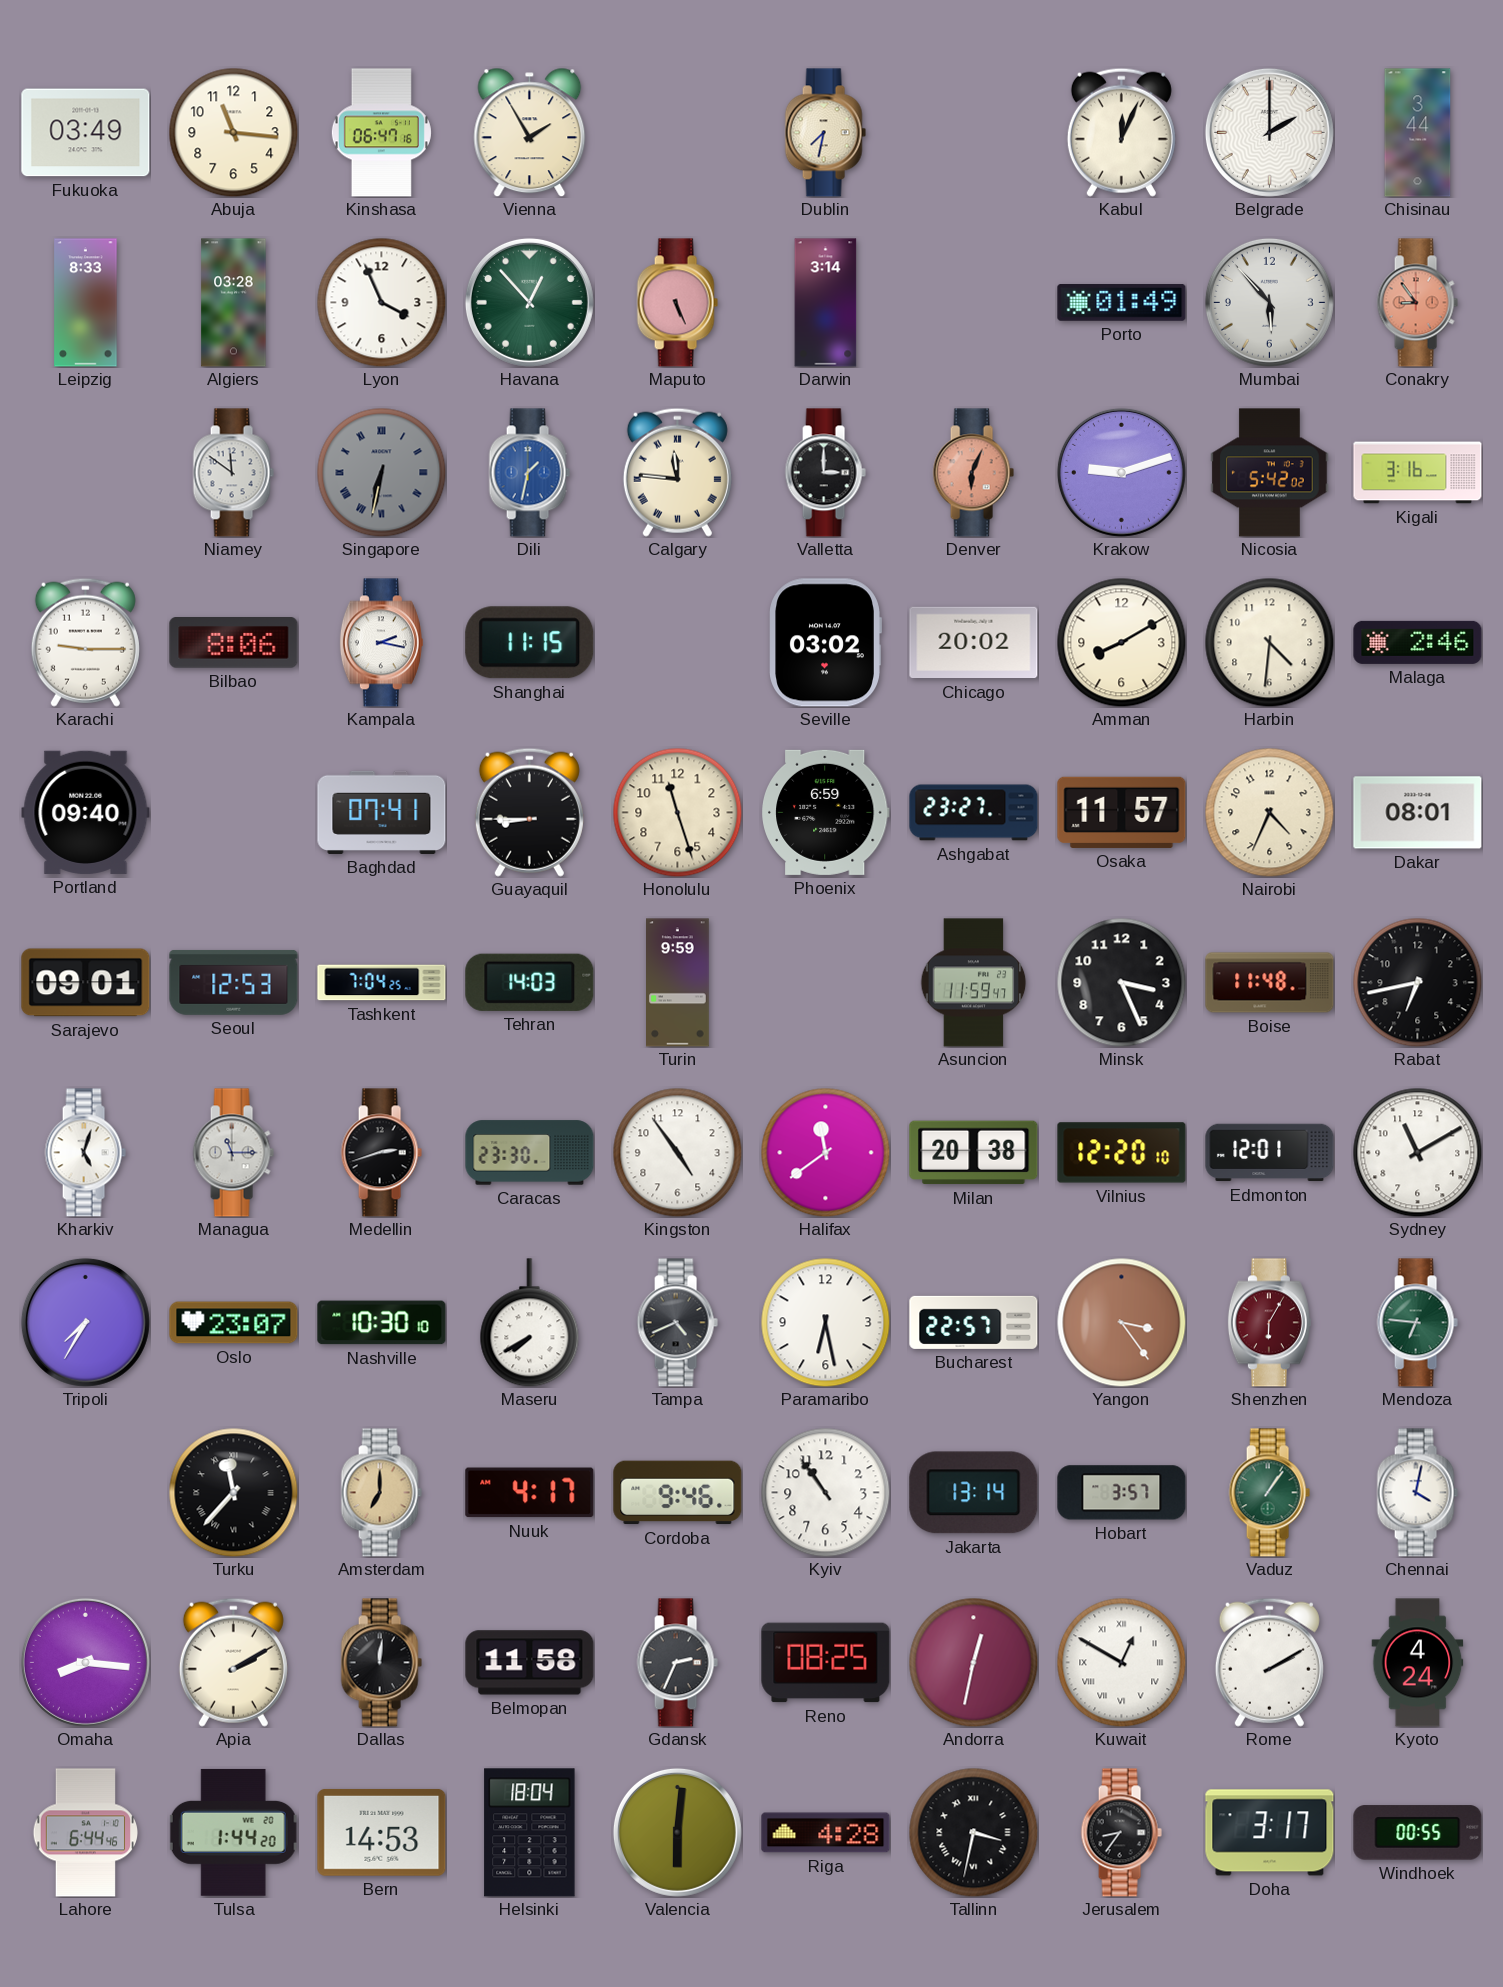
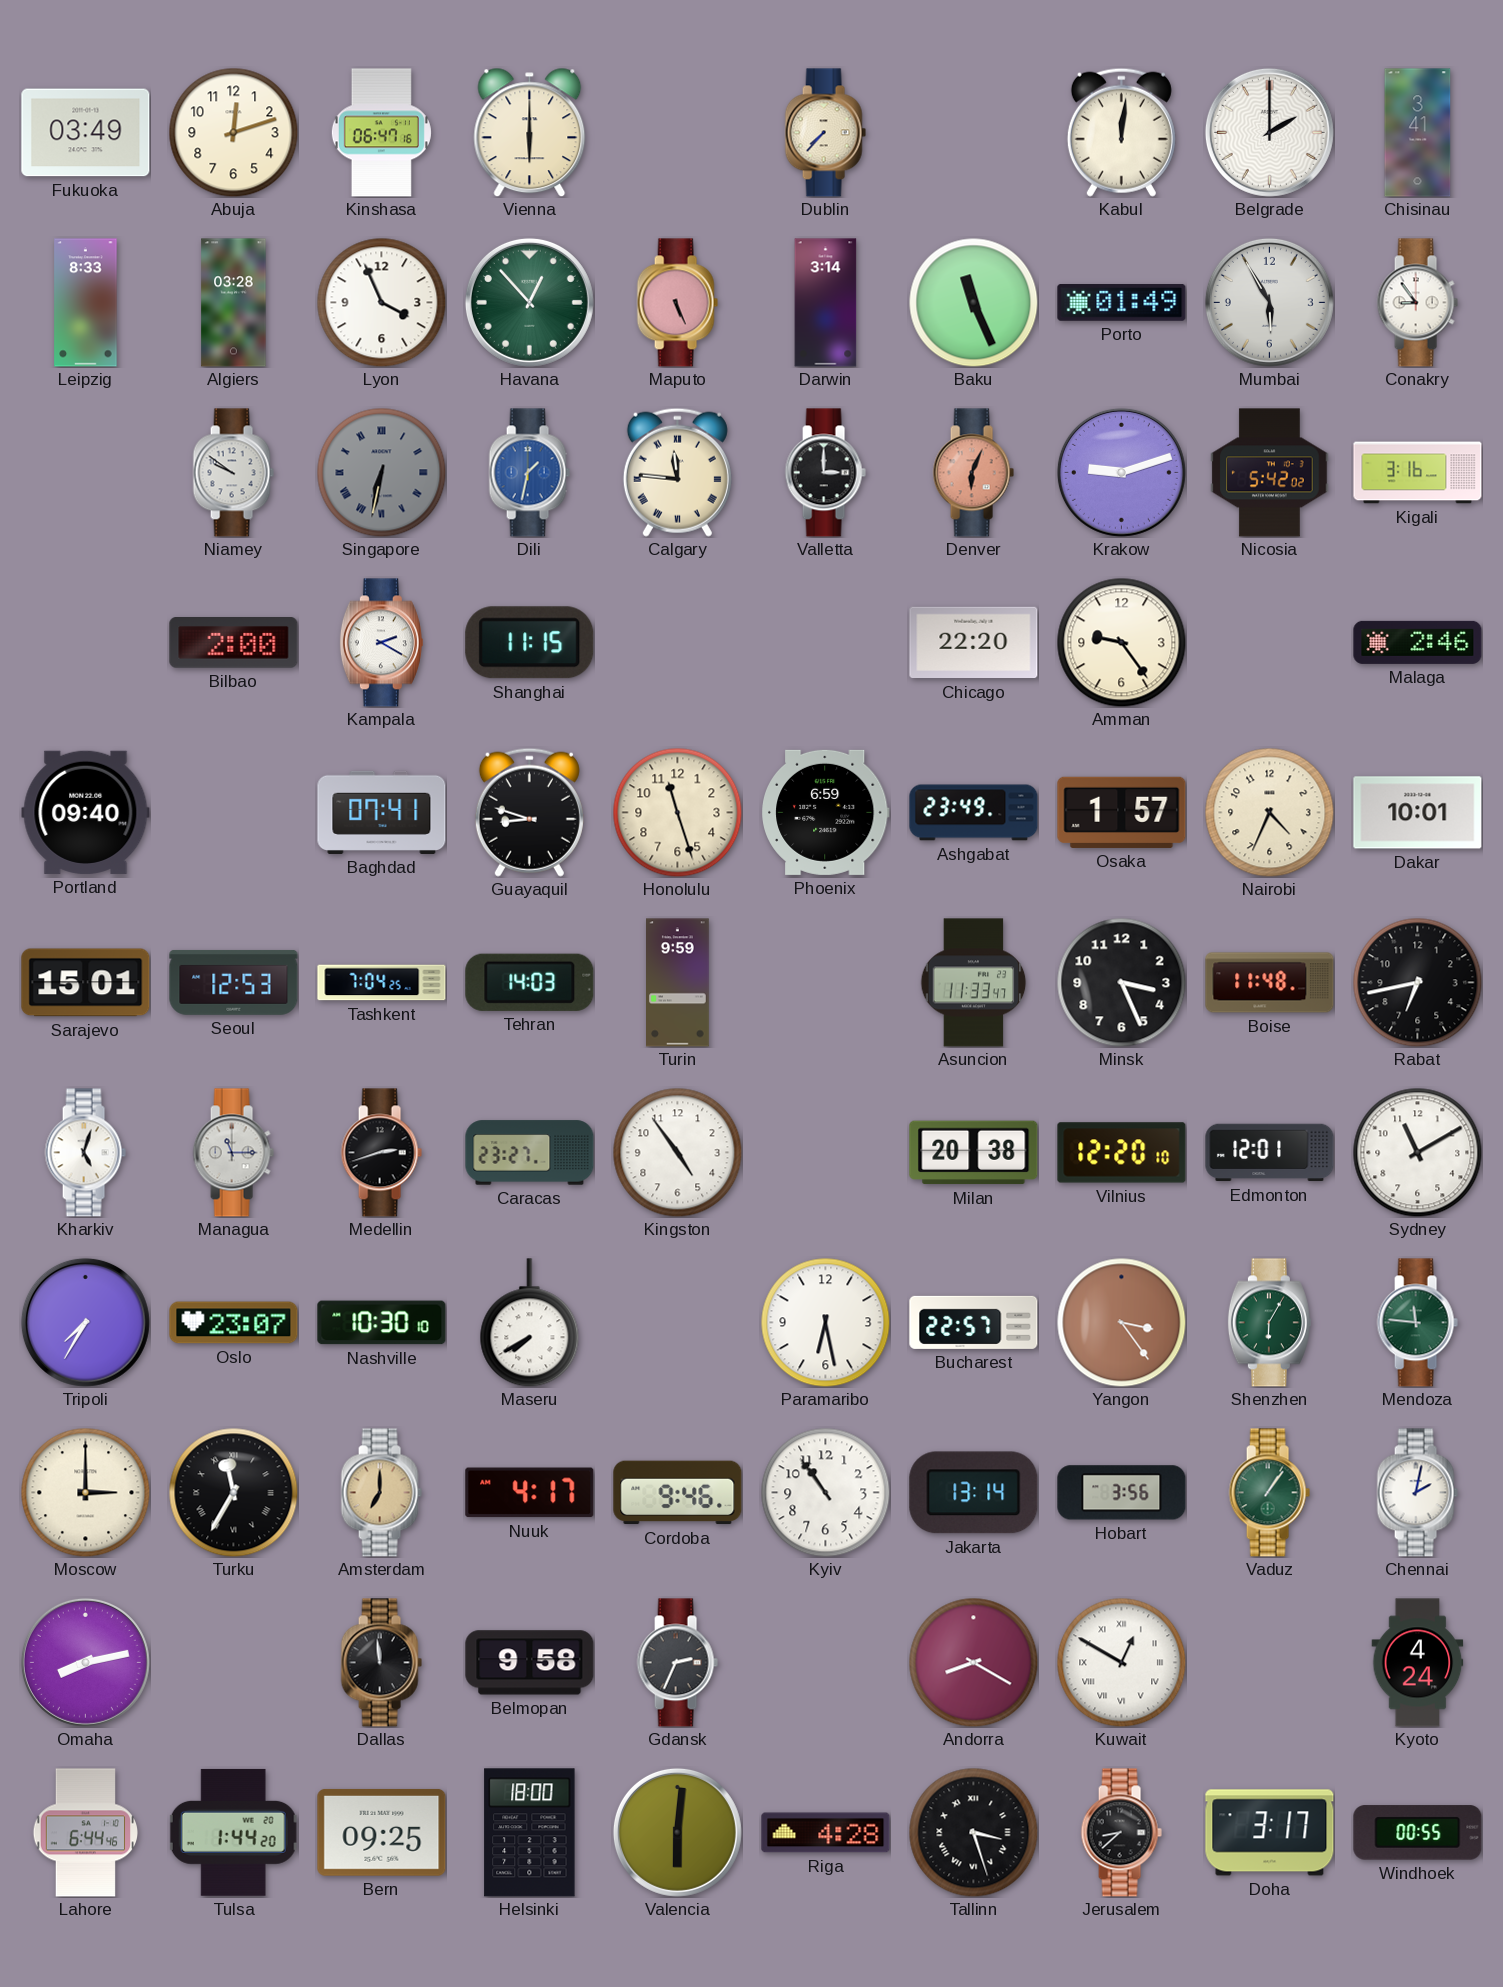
Abuja: 11:16 -> 12:12 (233, 132)
Vienna: 1:55 -> 6:00 (530, 132)
Dublin: 7:32 -> 7:37 (825, 133)
Kabul: 12:04 -> 12:01 (1121, 132)
Chisinau: 3:44 -> 3:41 (1418, 133)
Baku: none -> 11:26 (973, 302)
Mumbai: 5:53 -> 5:55 (1269, 302)
Conakry dial: salmon -> white (1417, 303)
Niamey: 11:51 -> 9:51 (233, 473)
Karachi: 9:15 -> none (85, 642)
Bilbao: 8:06 -> 2:00 (234, 643)
Kampala: 2:17 -> 2:20 (381, 643)
Seville: 03:02 -> none (825, 643)
Chicago: 20:02 -> 22:20 (974, 643)
Amman: 8:10 -> 9:24 (1121, 642)
Harbin: 4:31 -> none (1269, 642)
Guayaquil: 8:45 -> 8:48 (529, 812)
Ashgabat: 23:27 -> 23:49 (974, 813)
Osaka: 11:57 -> 1:57 (1122, 812)
Dakar: 08:01 -> 10:01 (1418, 813)
Sarajevo: 09:01 -> 15:01 (86, 983)
Asuncion: 11:59 -> 11:33 (974, 983)
Caracas: 23:30 -> 23:27 (530, 1153)
Halifax: 11:39 -> none (825, 1152)
Tampa: 4:41 -> none (677, 1323)
Shenzhen dial: burgundy -> green (1269, 1323)
Mendoza: 6:46 -> 11:46 (1417, 1323)
Moscow: none -> 3:00 (85, 1492)
Turku: 11:37 -> 11:35 (233, 1492)
Hobart: 3:57 -> 3:56 (1122, 1493)
Chennai: 4:02 -> 2:02 (1417, 1493)
Omaha: 8:16 -> 8:13 (85, 1662)
Apia: 2:10 -> none (233, 1662)
Dallas: 12:01 -> 11:59 (381, 1663)
Belmopan: 11:58 -> 9:58 (530, 1663)
Reno: 08:25 -> none (826, 1663)
Andorra: 12:32 -> 8:20 (973, 1662)
Rome: 2:10 -> none (1269, 1662)
Bern: 14:53 -> 09:25 (382, 1832)
Helsinki: 18:04 -> 18:00 (530, 1833)
Tallinn: 3:32 -> 3:27 (973, 1832)
Jerusalem: 8:36 -> 8:38 (1121, 1833)
